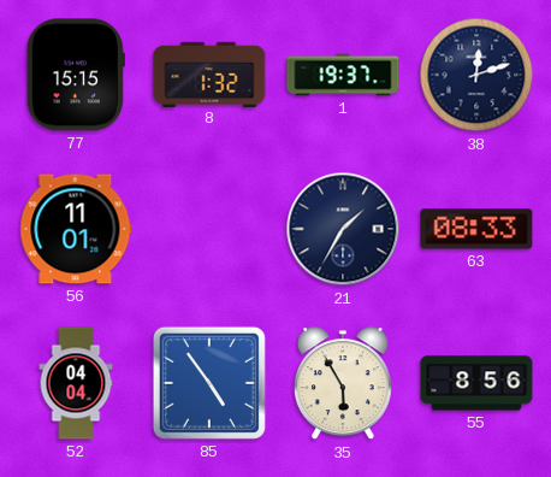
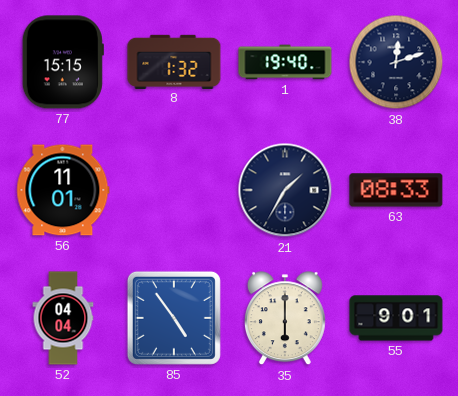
1: 19:37 -> 19:40 (285, 62)
35: 5:55 -> 6:00 (285, 319)
55: 8:56 -> 9:01 (396, 318)
